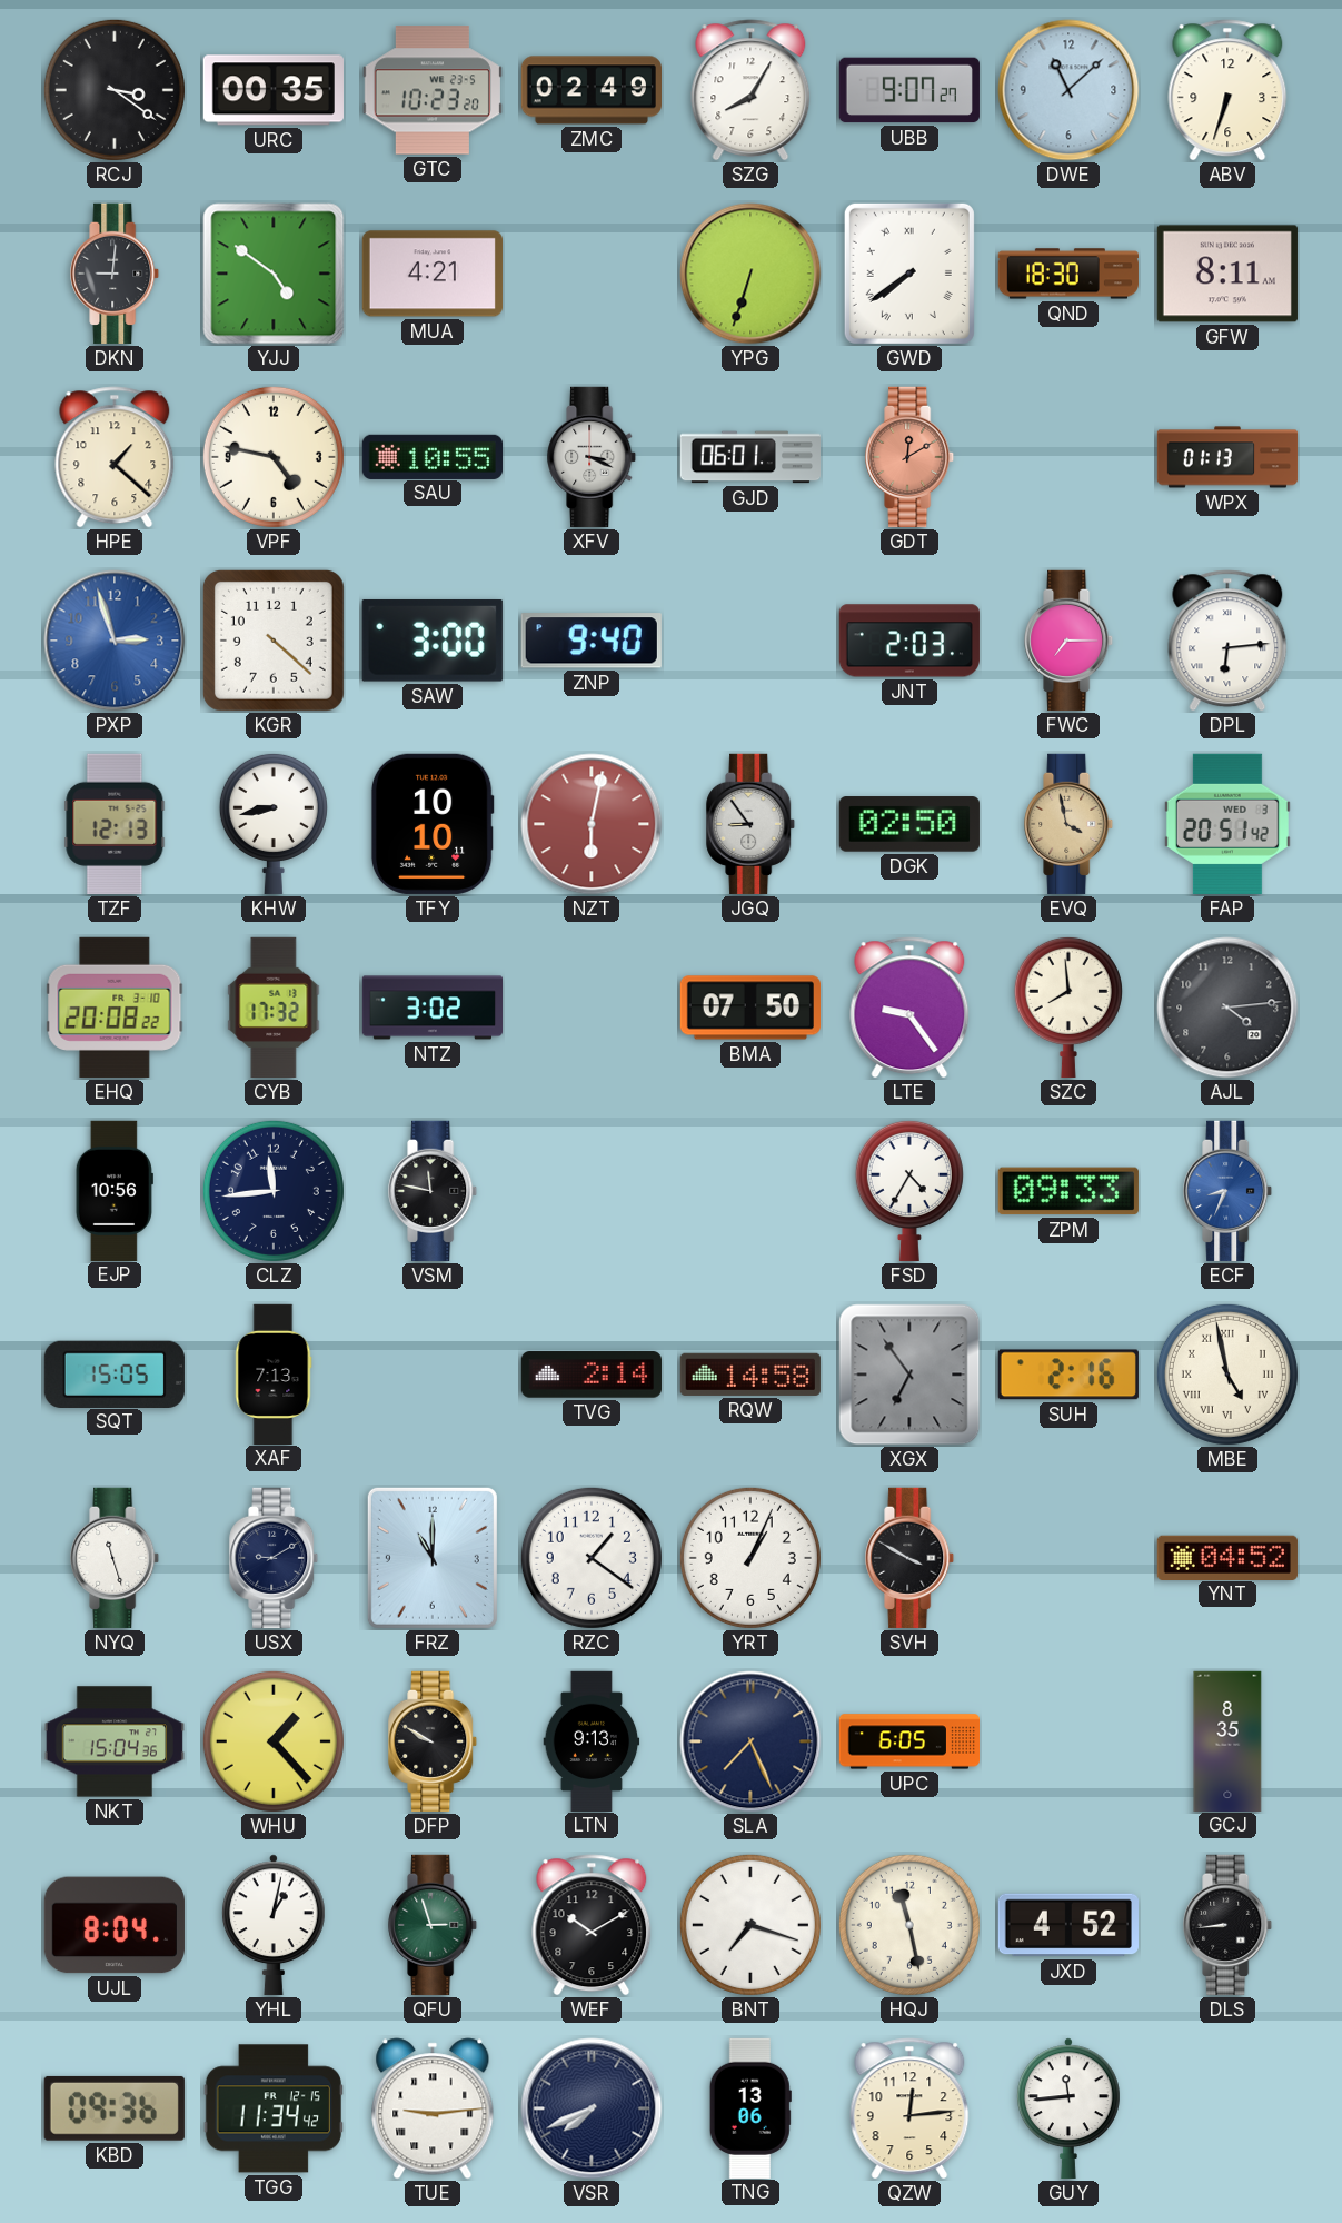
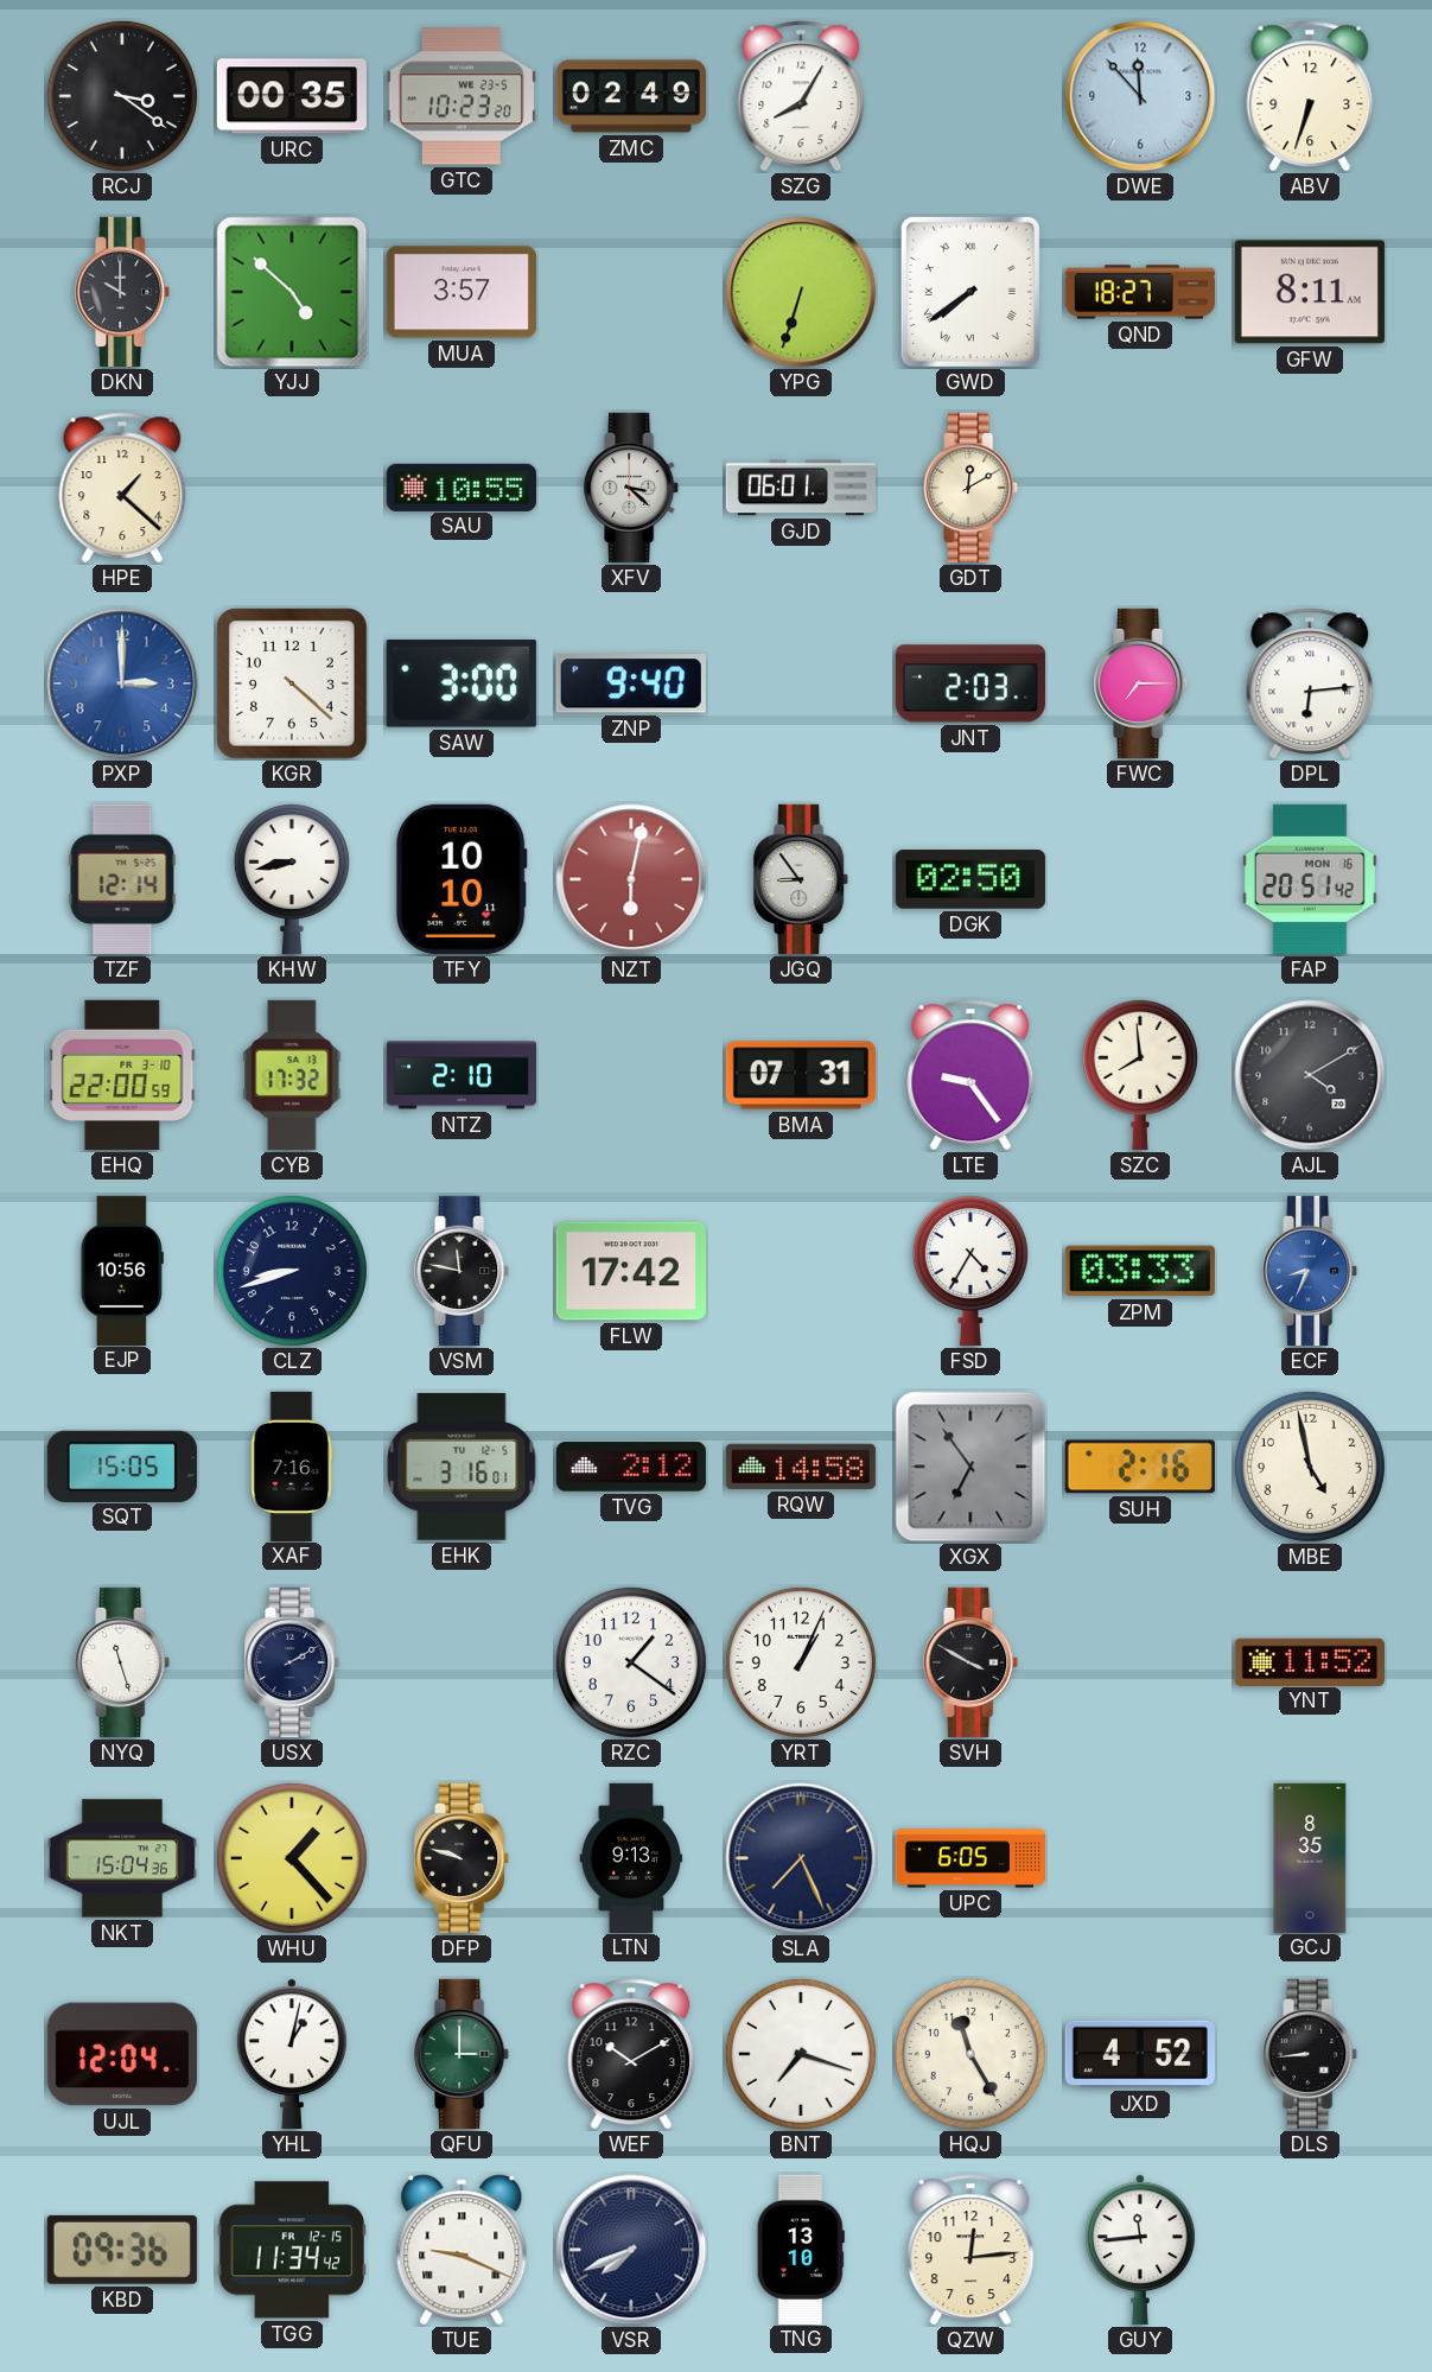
UBB: 9:07 -> none (909, 90)
DWE: 11:08 -> 11:53 (1140, 96)
DKN: 9:01 -> 10:00 (123, 292)
YJJ: 4:51 -> 4:52 (292, 292)
MUA: 4:21 -> 3:57 (462, 292)
QND: 18:30 -> 18:27 (1140, 292)
VPF: 4:47 -> none (274, 457)
XFV: 3:19 -> 3:22 (632, 488)
GDT dial: salmon -> cream (972, 488)
WPX: 01:13 -> none (1227, 457)
PXP: 2:57 -> 3:00 (122, 683)
TZF: 12:13 -> 12:14 (122, 879)
EVQ: 3:58 -> none (1070, 824)
FAP date: WED 3 -> MON 16 (1310, 879)
EHQ: 20:08 -> 22:00 (122, 1075)
NTZ: 3:02 -> 2:10 (462, 1075)
BMA: 07:50 -> 07:31 (800, 1075)
AJL: 4:14 -> 4:10 (1310, 1075)
CLZ: 11:44 -> 8:42 (292, 1271)
FLW: none -> 17:42 (631, 1271)
ZPM: 09:33 -> 03:33 (1140, 1271)
XAF: 7:13 -> 7:16 (292, 1465)
EHK: none -> 3:16 (462, 1467)
TVG: 2:14 -> 2:12 (631, 1467)
MBE numerals: Roman -> Arabic (1310, 1467)
USX: 9:10 -> 2:10 (293, 1662)
FRZ: 11:00 -> none (433, 1558)
YNT: 04:52 -> 11:52 (1310, 1661)
DFP: 9:50 -> 9:48 (463, 1858)
UJL: 8:04 -> 12:04 (122, 2054)
QFU: 2:57 -> 3:00 (463, 2054)
HQJ: 11:28 -> 11:25 (970, 2054)
TUE: 9:14 -> 9:19 (462, 2250)
TNG: 13:06 -> 13:10 (801, 2249)
